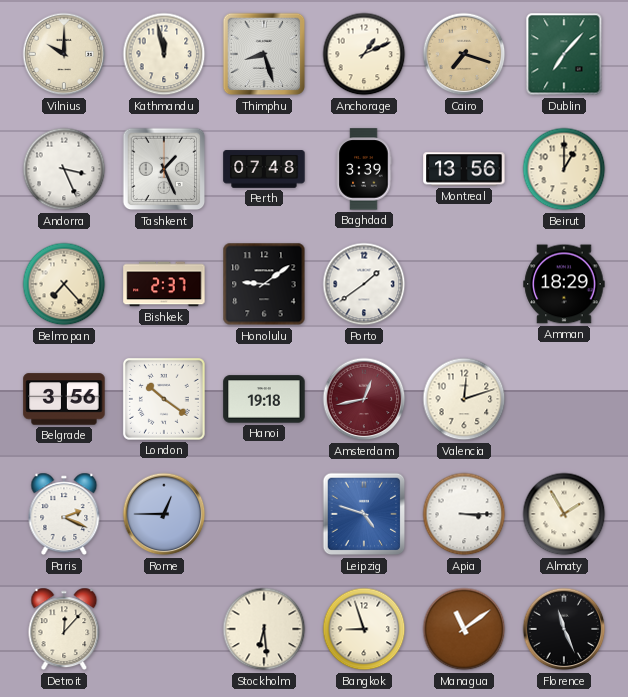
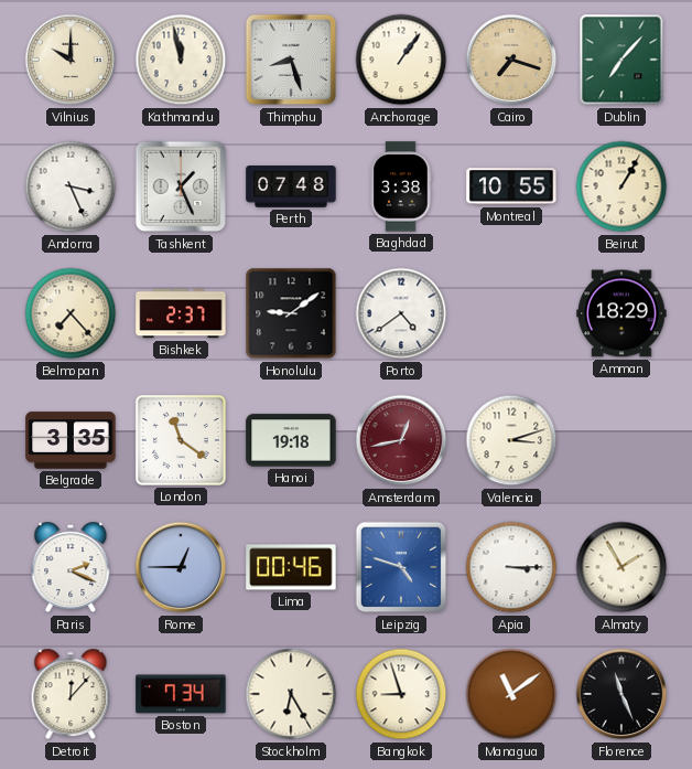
Anchorage: 1:11 -> 1:06 (401, 60)
Baghdad: 3:39 -> 3:38 (401, 186)
Montreal: 13:56 -> 10:55 (511, 186)
Beirut: 1:00 -> 1:05 (621, 186)
Porto: 1:39 -> 4:39 (401, 313)
Belgrade: 3:56 -> 3:35 (71, 440)
London: 10:21 -> 11:21 (181, 440)
Valencia: 12:12 -> 3:12 (511, 440)
Lima: none -> 00:46 (291, 567)
Boston: none -> 7:34 (181, 694)
Stockholm: 6:29 -> 6:25 (291, 694)
